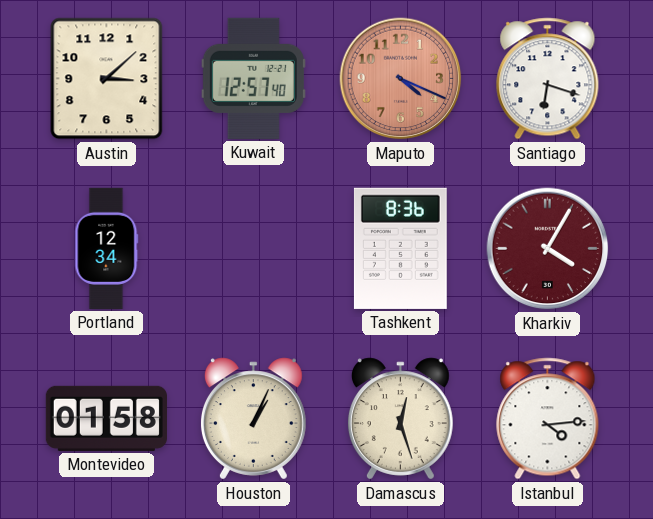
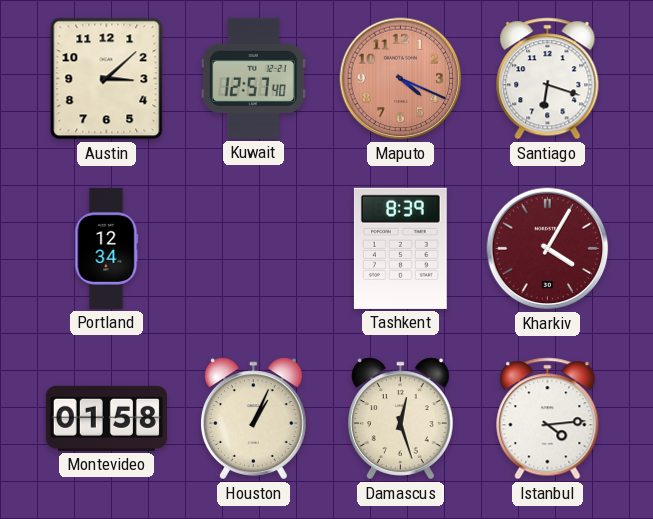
Tashkent: 8:36 -> 8:39 (400, 248)
